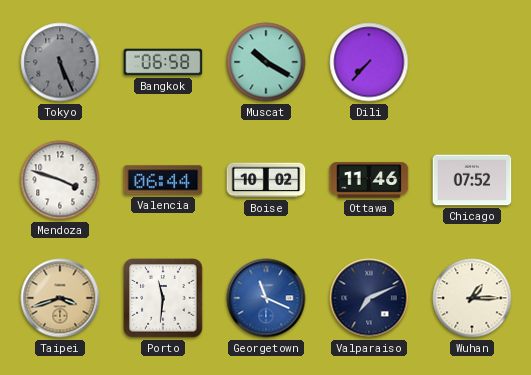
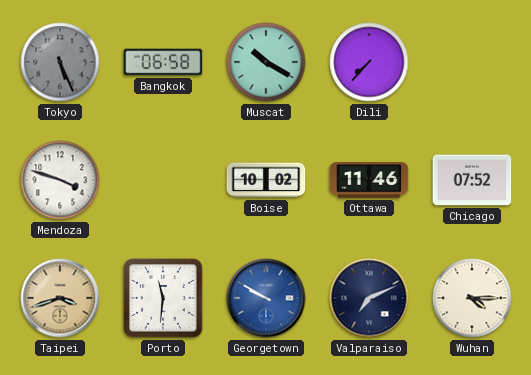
Valencia: 06:44 -> none (163, 180)
Georgetown: 11:19 -> 9:50 (266, 298)
Wuhan: 1:15 -> 4:15 (472, 298)
